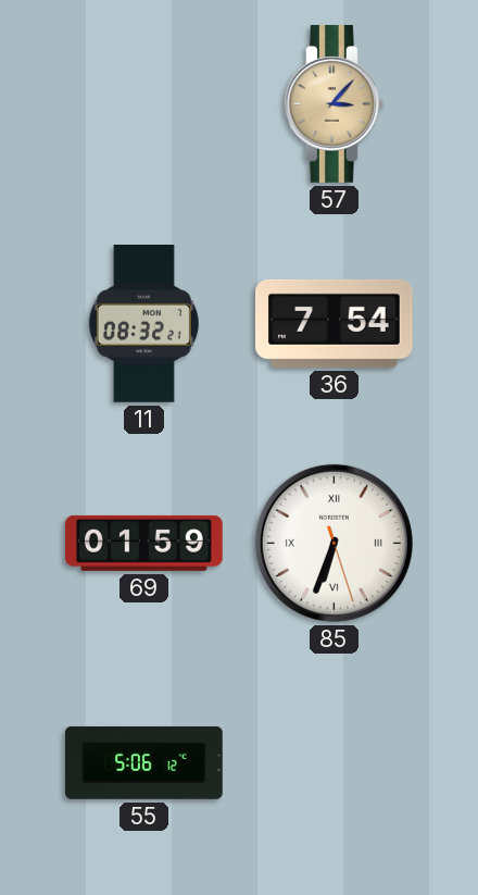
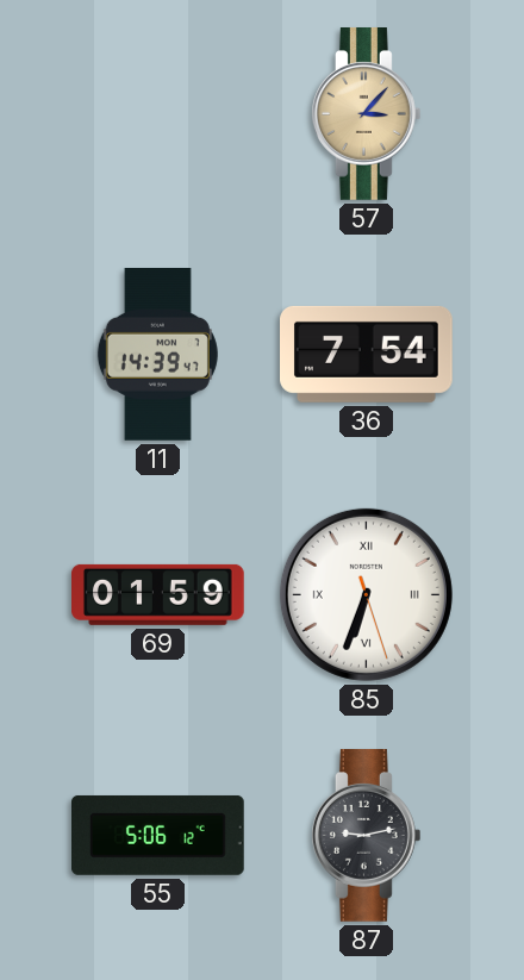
11: 08:32 -> 14:39 (157, 355)
87: none -> 9:13 (366, 836)
